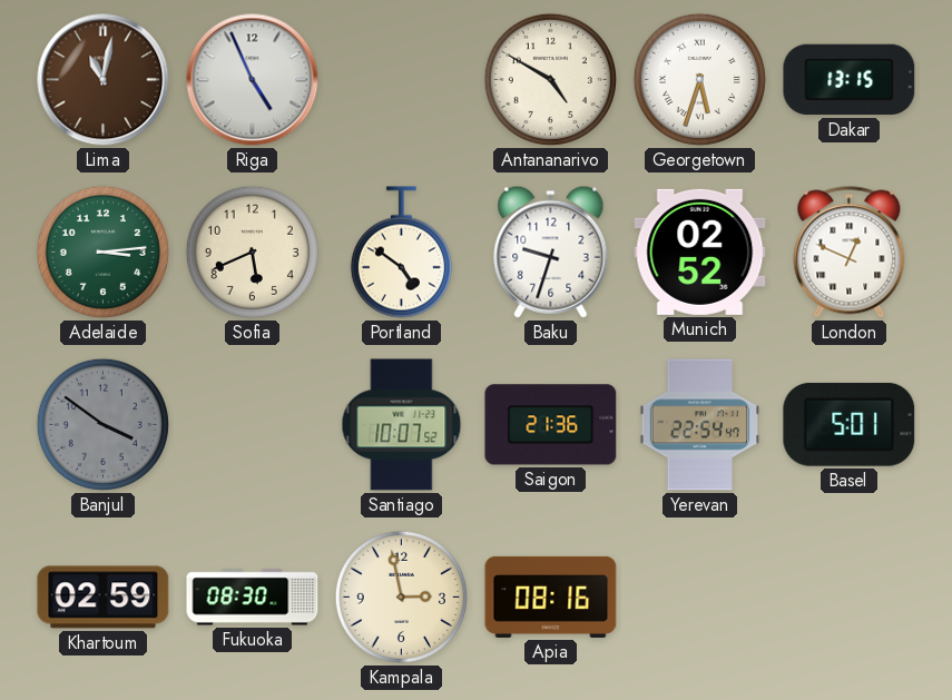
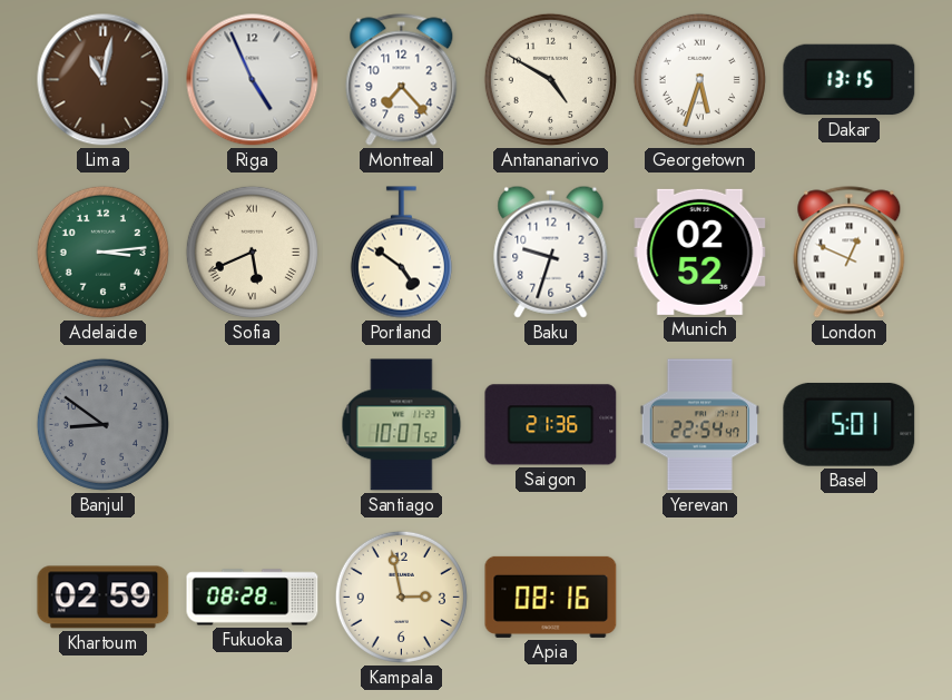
Montreal: none -> 7:23 (402, 80)
Sofia numerals: Arabic -> Roman (252, 252)
Banjul: 3:51 -> 8:51 (102, 424)
Fukuoka: 08:30 -> 08:28 (253, 598)
